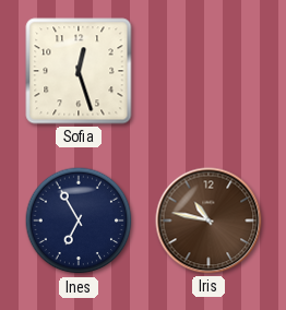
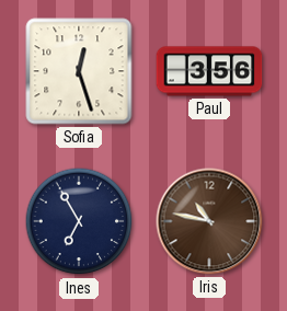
Paul: none -> 3:56 (209, 71)
